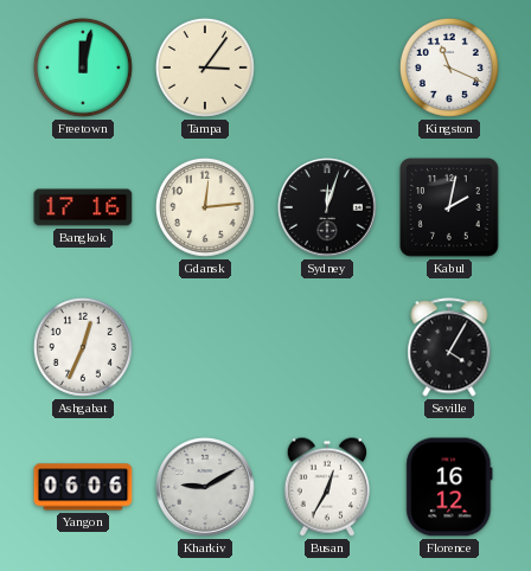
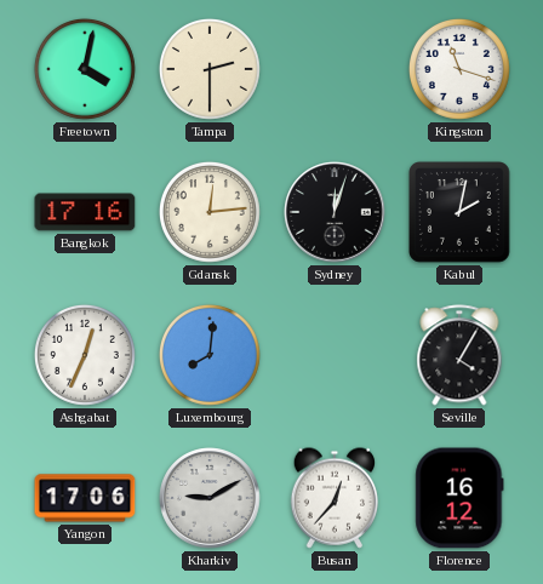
Freetown: 12:02 -> 4:02 (85, 69)
Tampa: 3:06 -> 2:30 (210, 69)
Kingston: 11:19 -> 11:18 (459, 69)
Luxembourg: none -> 8:01 (210, 355)
Yangon: 06:06 -> 17:06 (85, 498)
Busan: 12:35 -> 12:37 (333, 498)
